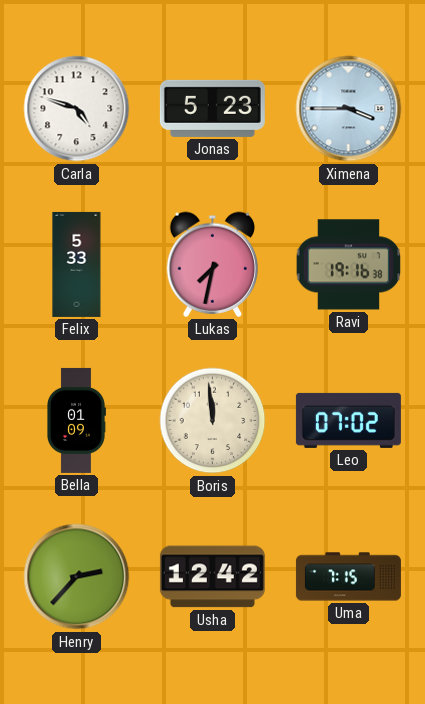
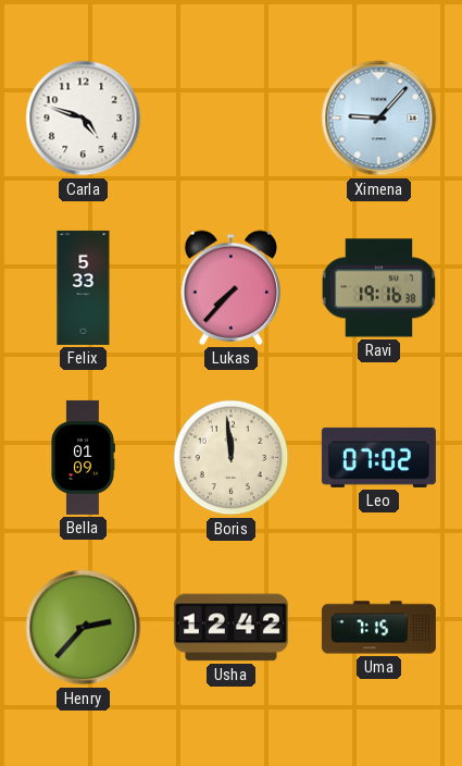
Jonas: 5:23 -> none (212, 108)
Ximena: 3:45 -> 9:07 (379, 119)
Lukas: 7:32 -> 7:37 (232, 287)
